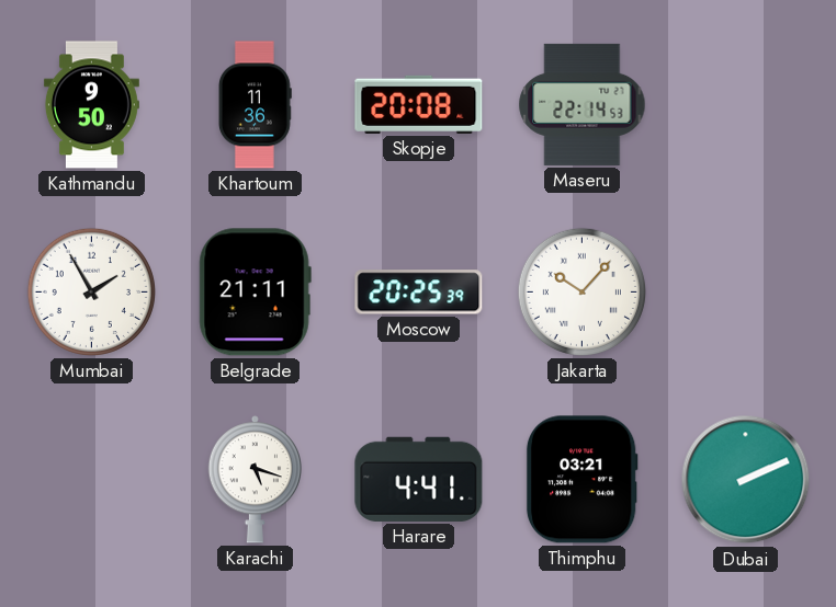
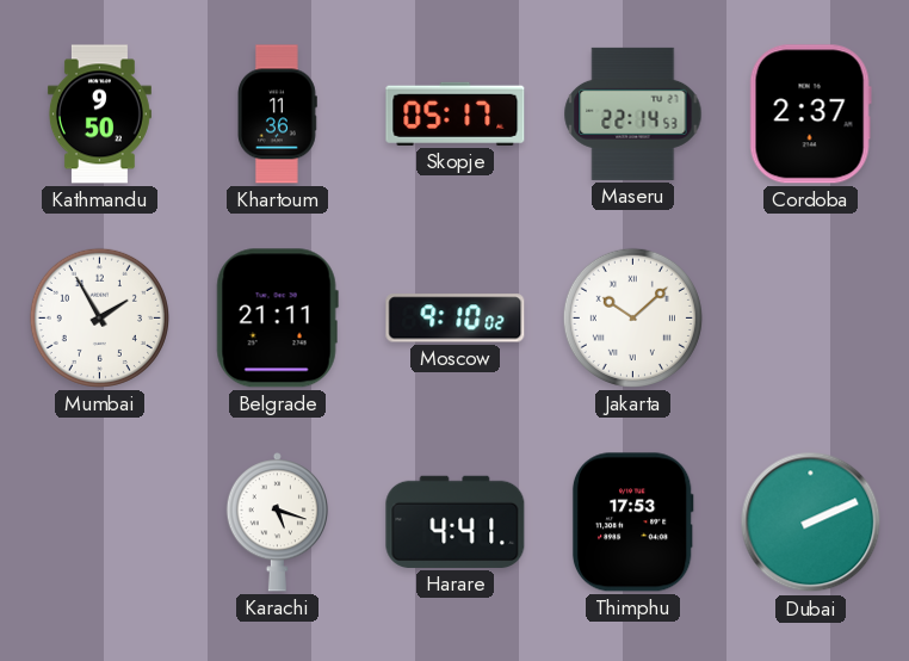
Skopje: 20:08 -> 05:17 (456, 113)
Cordoba: none -> 2:37 (810, 115)
Moscow: 20:25 -> 9:10 (456, 319)
Jakarta: 10:07 -> 10:08 (632, 317)
Thimphu: 03:21 -> 17:53 (632, 523)
